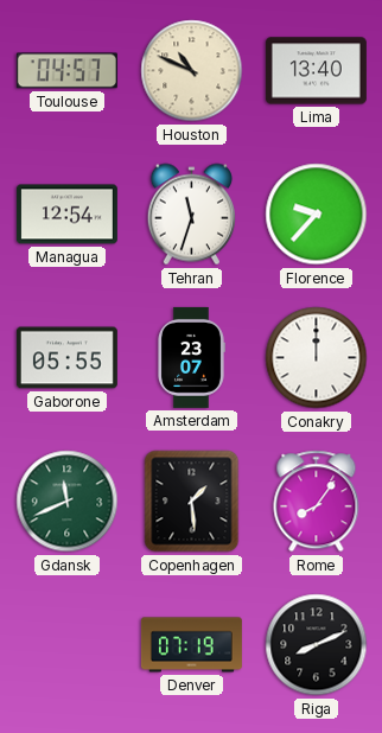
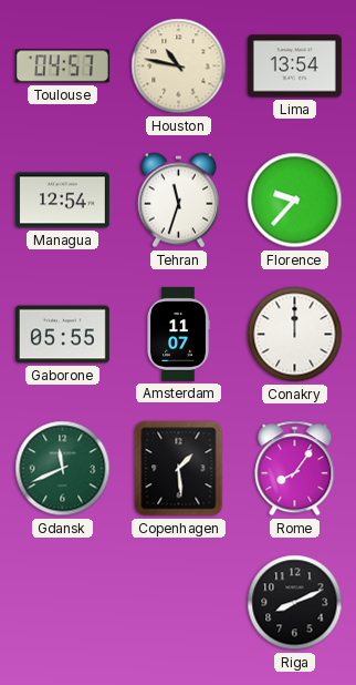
Houston: 10:49 -> 10:47 (179, 67)
Lima: 13:40 -> 13:54 (294, 67)
Amsterdam: 23:07 -> 11:07 (178, 334)
Denver: 07:19 -> none (191, 645)
